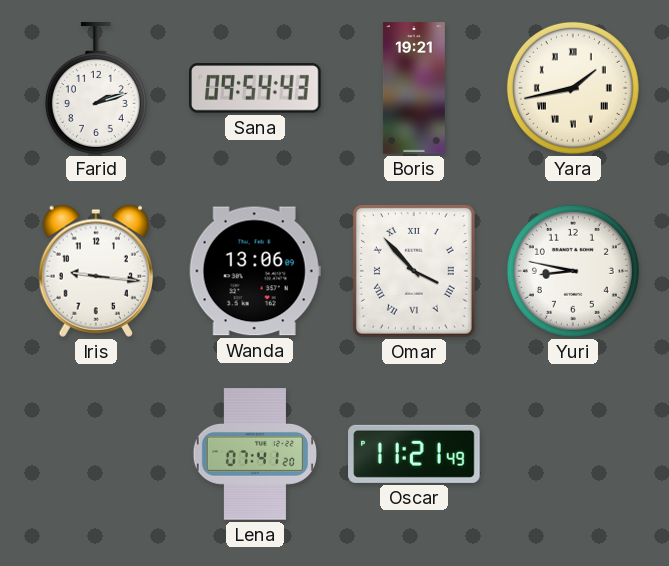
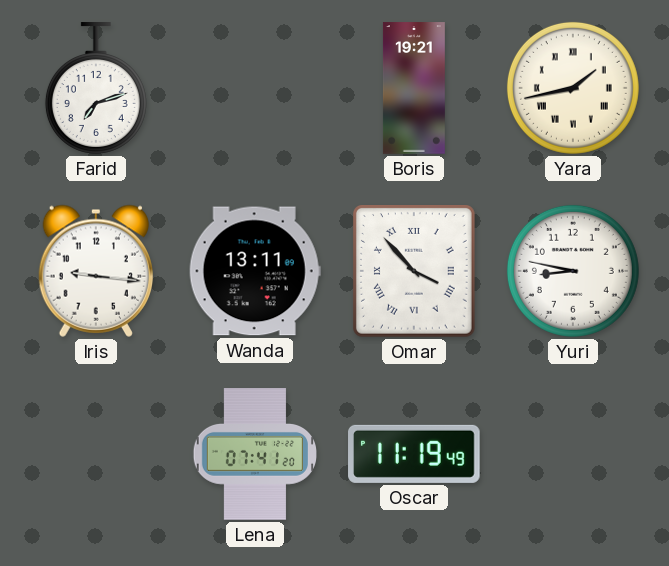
Farid: 2:12 -> 7:12 (96, 88)
Sana: 09:54 -> none (255, 88)
Wanda: 13:06 -> 13:11 (255, 271)
Oscar: 11:21 -> 11:19 (414, 454)
